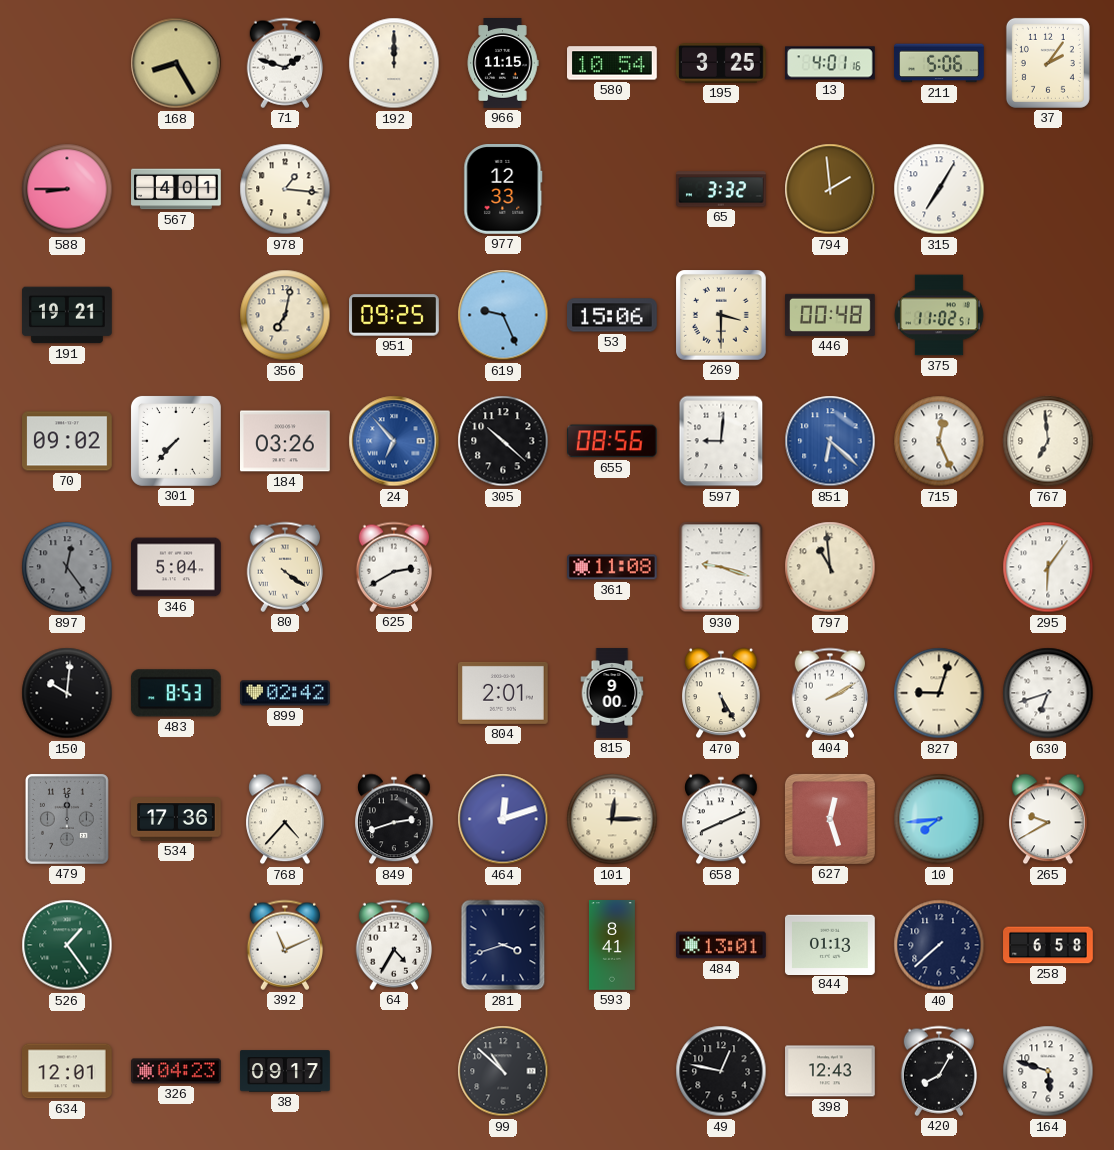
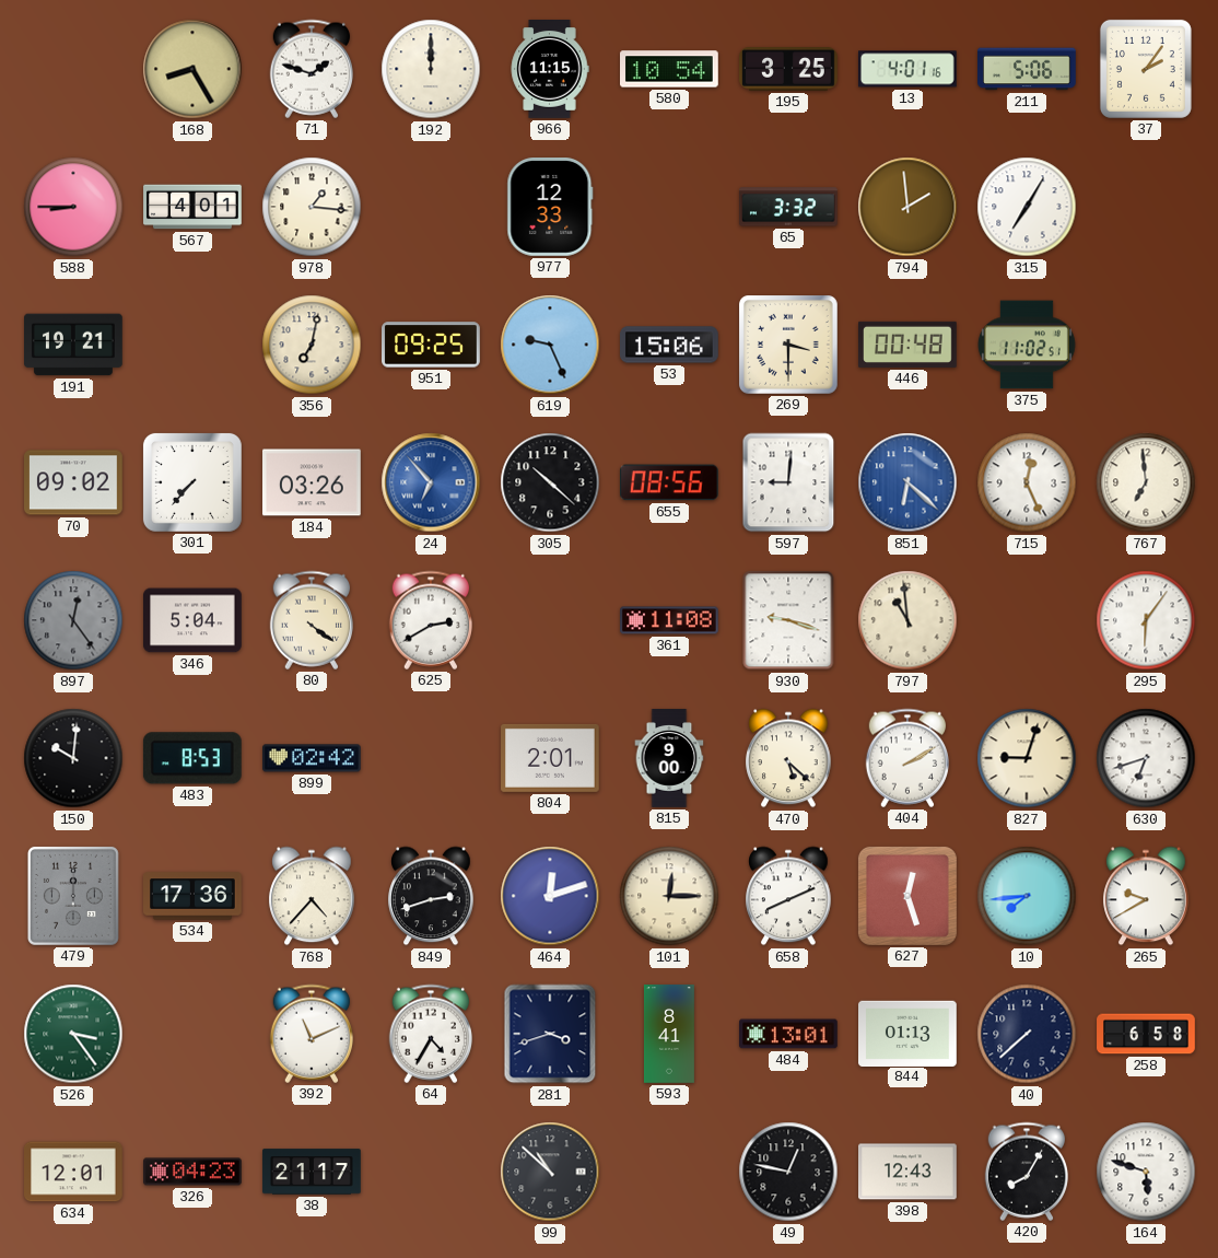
470: 5:25 -> 5:22 (788, 758)
526: 1:24 -> 3:24 (73, 1034)
38: 09:17 -> 21:17 (312, 1172)
